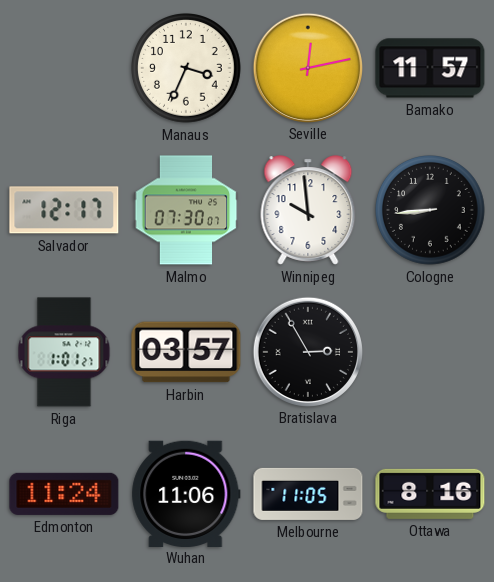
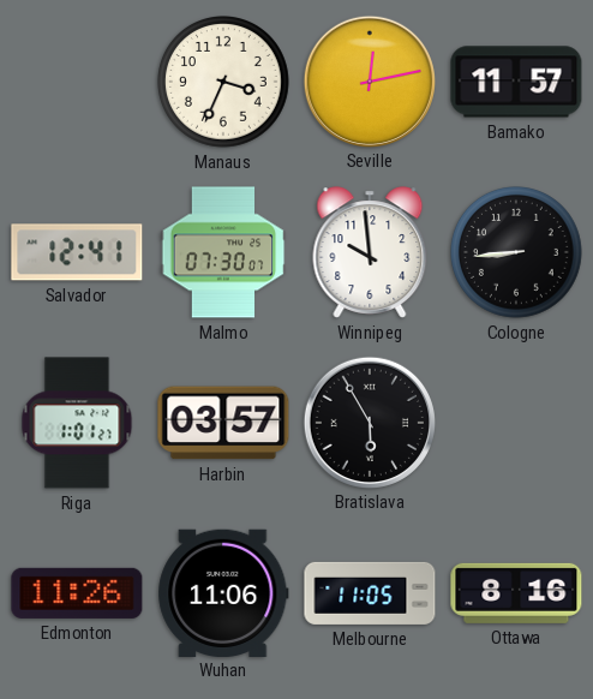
Salvador: 12:17 -> 12:41 (77, 252)
Bratislava: 2:55 -> 5:55 (369, 422)
Edmonton: 11:24 -> 11:26 (77, 593)
